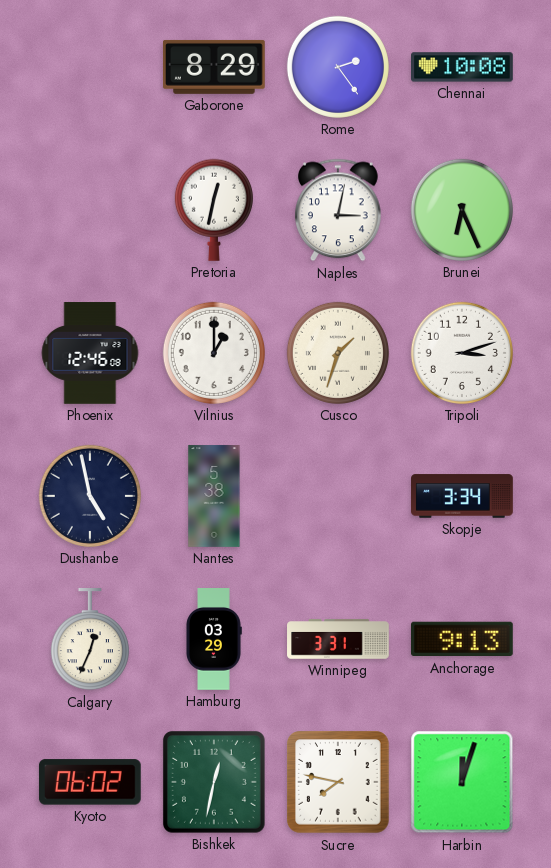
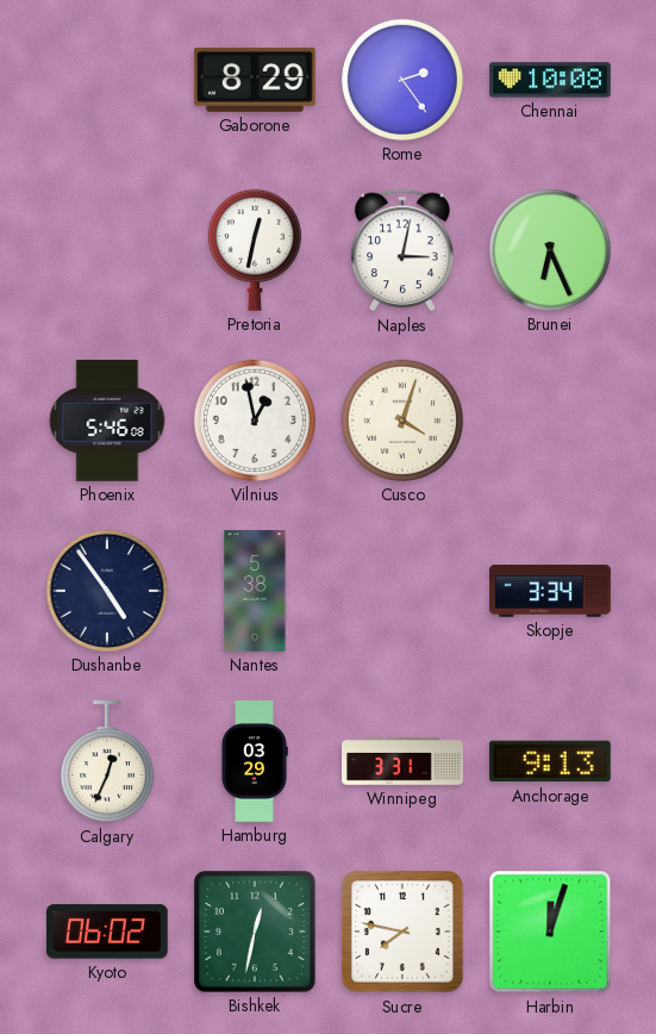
Phoenix: 12:46 -> 5:46 (107, 421)
Vilnius: 1:00 -> 12:58 (255, 421)
Cusco: 1:33 -> 4:03 (402, 421)
Tripoli: 3:12 -> none (462, 353)
Dushanbe: 4:58 -> 4:54 (107, 591)
